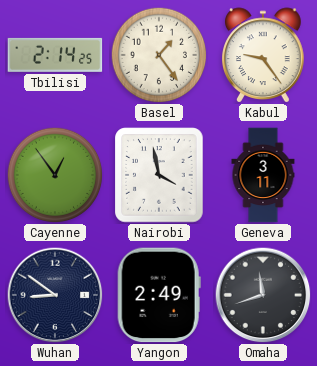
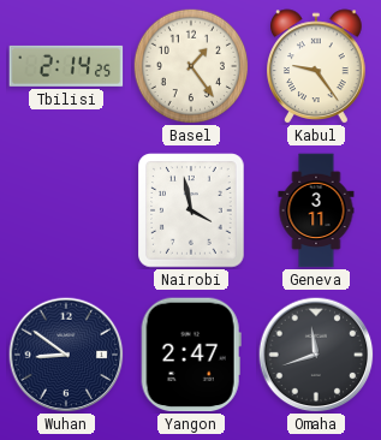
Cayenne: 12:54 -> none (55, 175)
Yangon: 2:49 -> 2:47 (191, 355)
